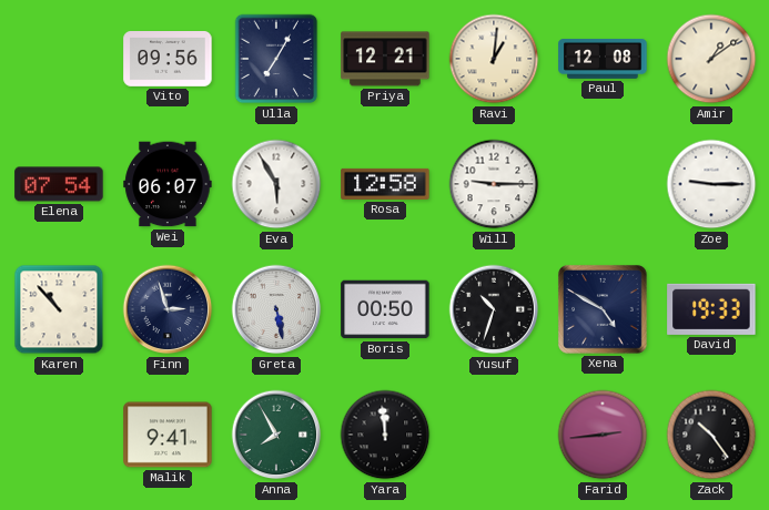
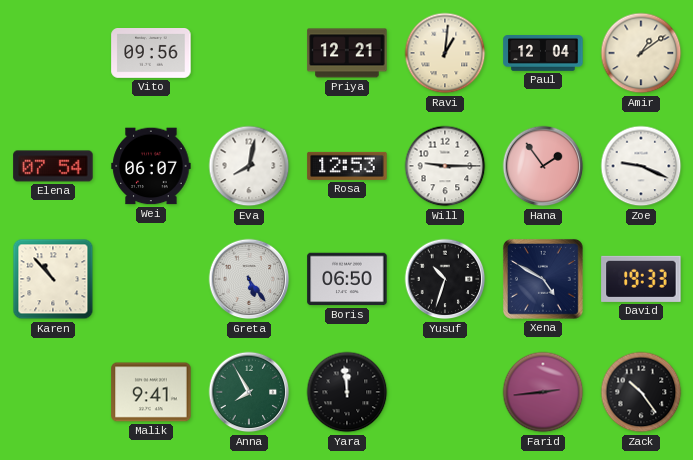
Ulla: 7:05 -> none (276, 59)
Paul: 12:08 -> 12:04 (543, 54)
Eva: 5:55 -> 8:02 (249, 166)
Rosa: 12:58 -> 12:53 (347, 166)
Hana: none -> 1:54 (543, 166)
Zoe: 9:15 -> 9:19 (641, 166)
Finn: 2:57 -> none (168, 309)
Greta: 5:28 -> 5:24 (249, 279)
Boris: 00:50 -> 06:50 (347, 279)
